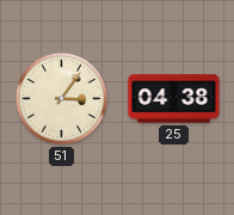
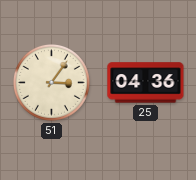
25: 04:38 -> 04:36 (146, 83)
